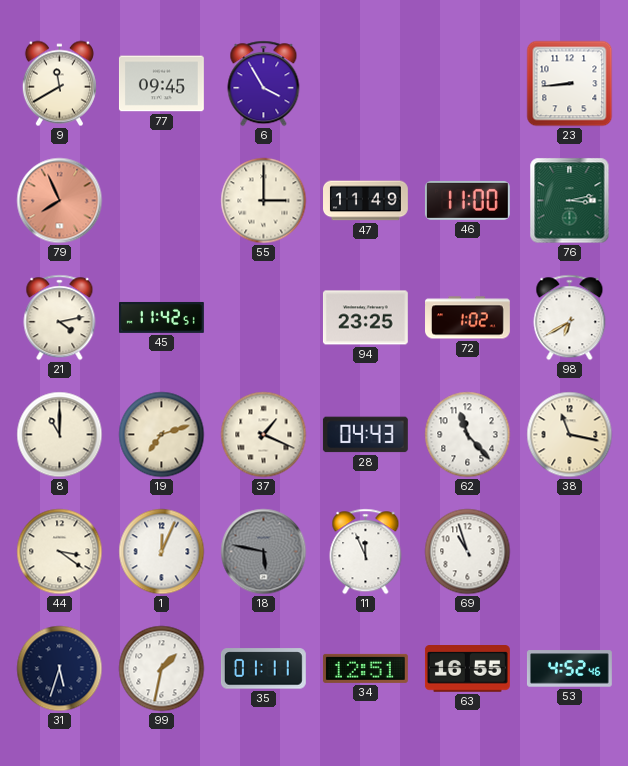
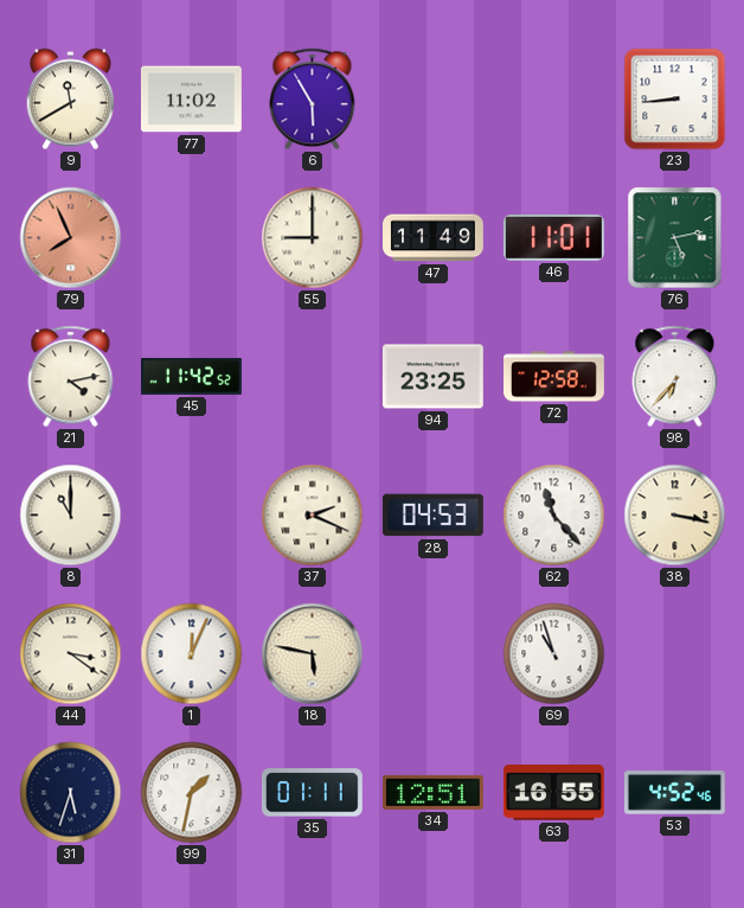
77: 09:45 -> 11:02 (191, 100)
6: 3:55 -> 5:55 (313, 100)
55: 3:00 -> 9:00 (313, 238)
46: 11:00 -> 11:01 (553, 237)
76: 3:13 -> 5:13 (675, 238)
45: 11:42:51 -> 11:42:52 (192, 376)
72: 1:02 -> 12:58 (554, 377)
98: 6:40 -> 6:37 (675, 377)
19: 7:12 -> none (162, 435)
37: 1:19 -> 2:19 (313, 516)
28: 04:43 -> 04:53 (432, 516)
38: 11:17 -> 3:17 (675, 516)
18 dial: grey -> cream (313, 654)
11: 11:56 -> none (366, 552)
